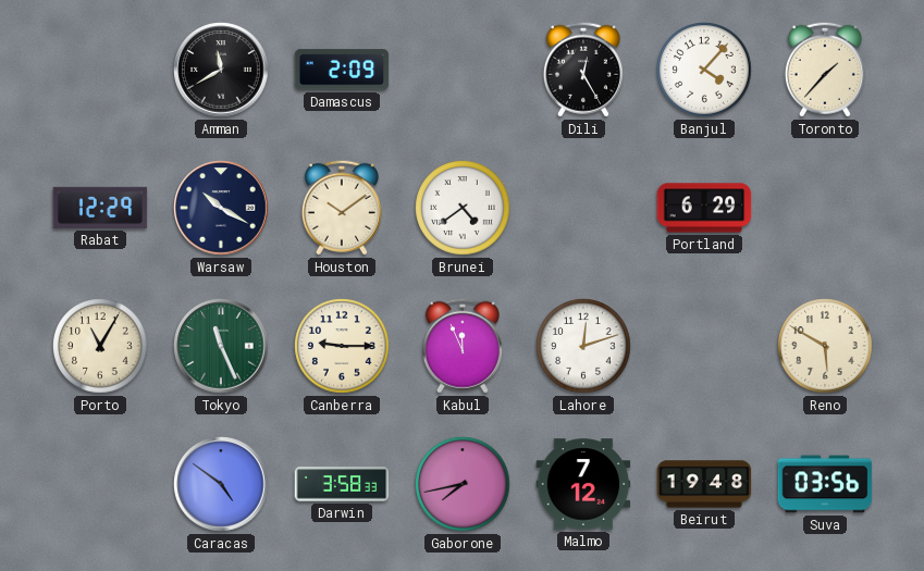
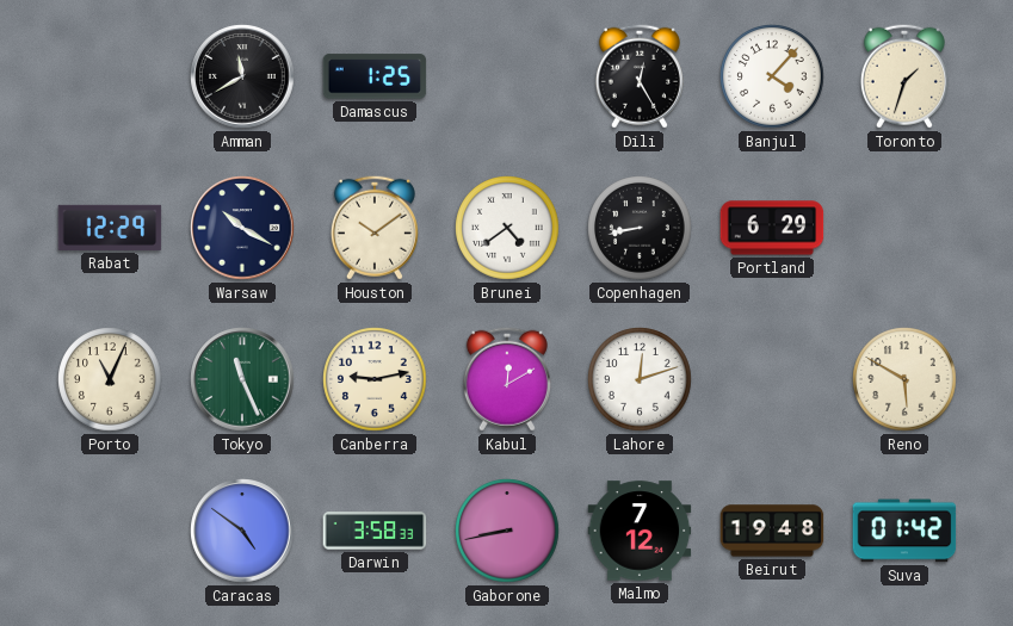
Damascus: 2:09 -> 1:25 (375, 76)
Toronto: 1:37 -> 1:33 (904, 76)
Copenhagen: none -> 8:43 (640, 228)
Porto: 11:05 -> 11:04 (110, 379)
Canberra: 9:15 -> 9:13 (375, 379)
Kabul: 11:56 -> 12:10 (507, 379)
Gaborone: 7:43 -> 8:43 (507, 531)
Suva: 03:56 -> 01:42 (904, 531)
